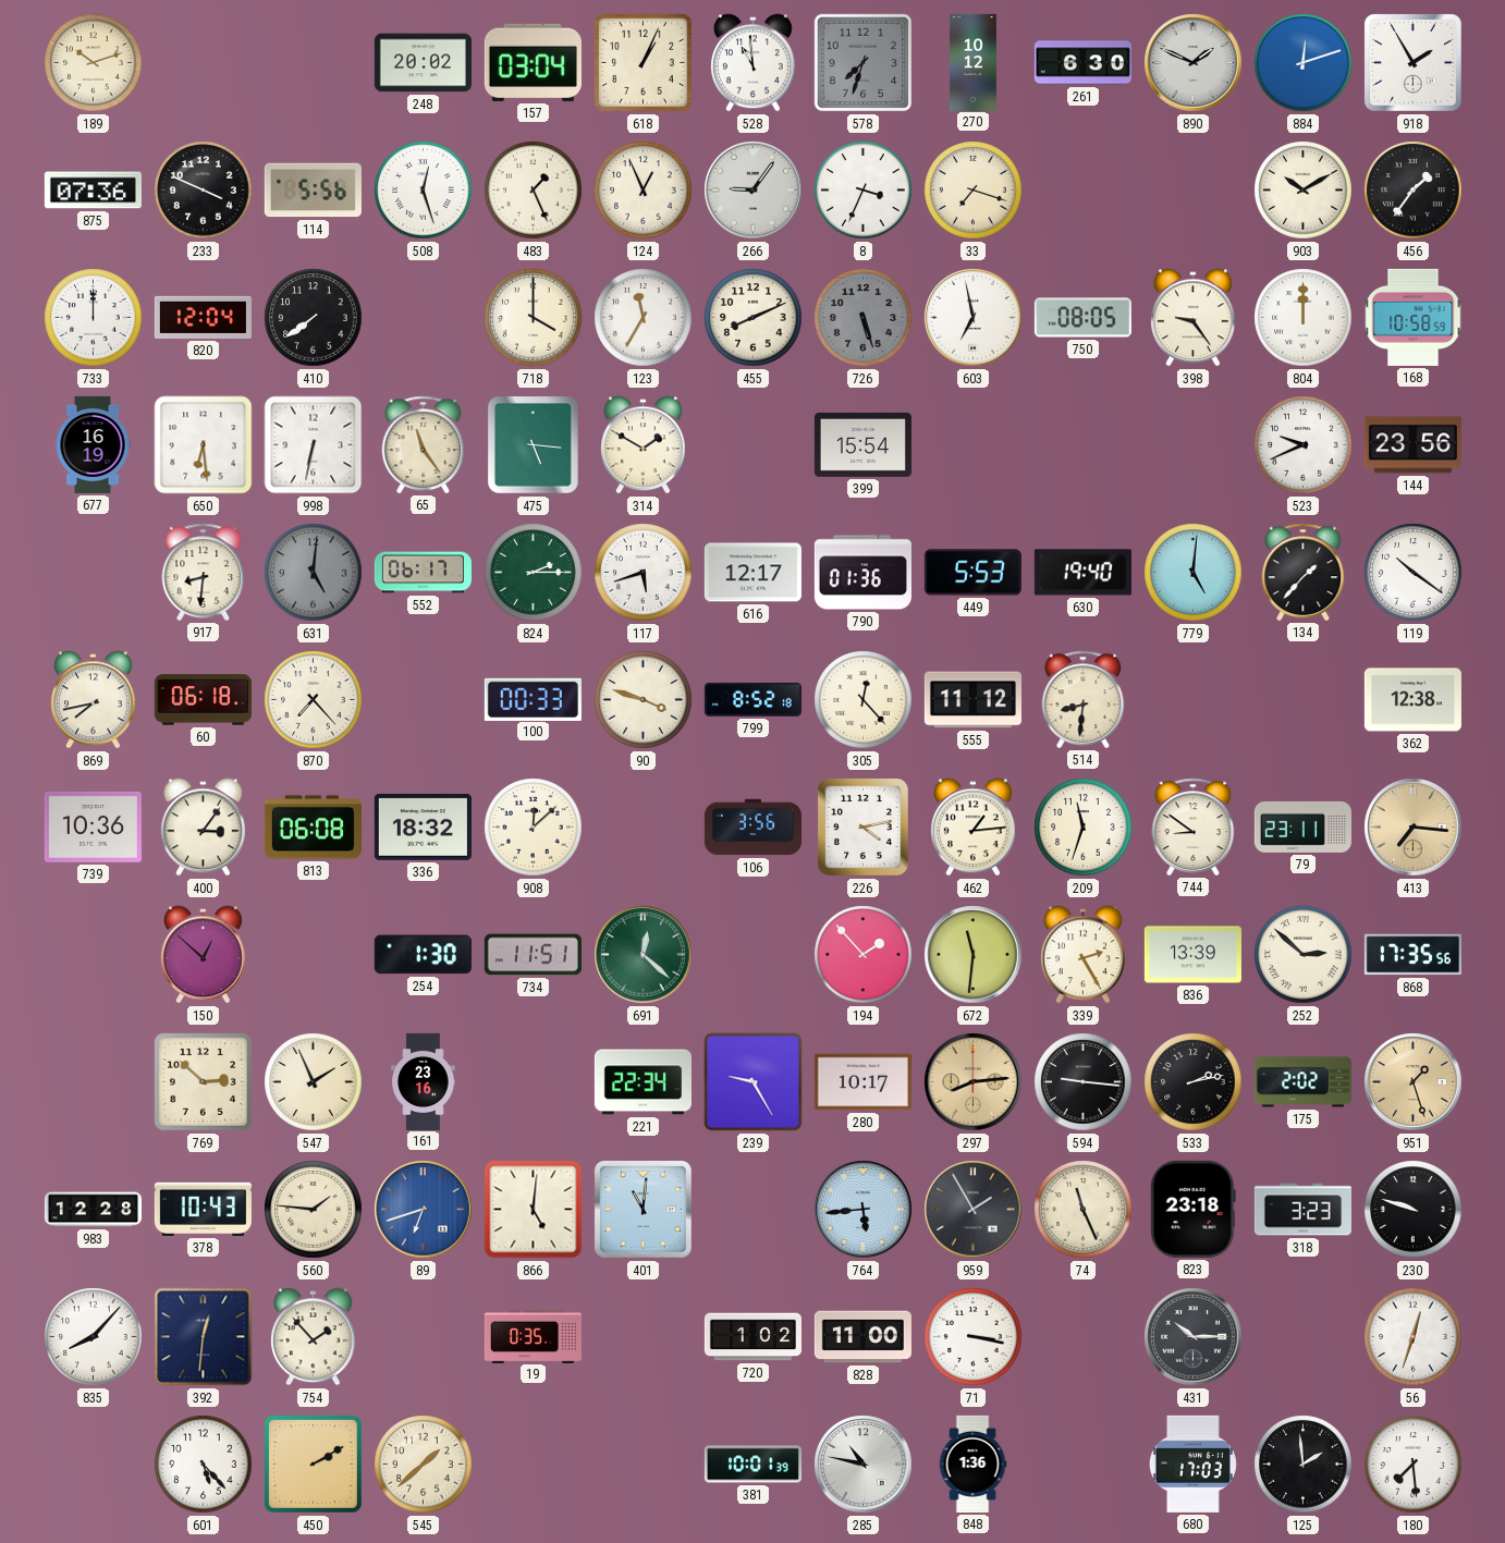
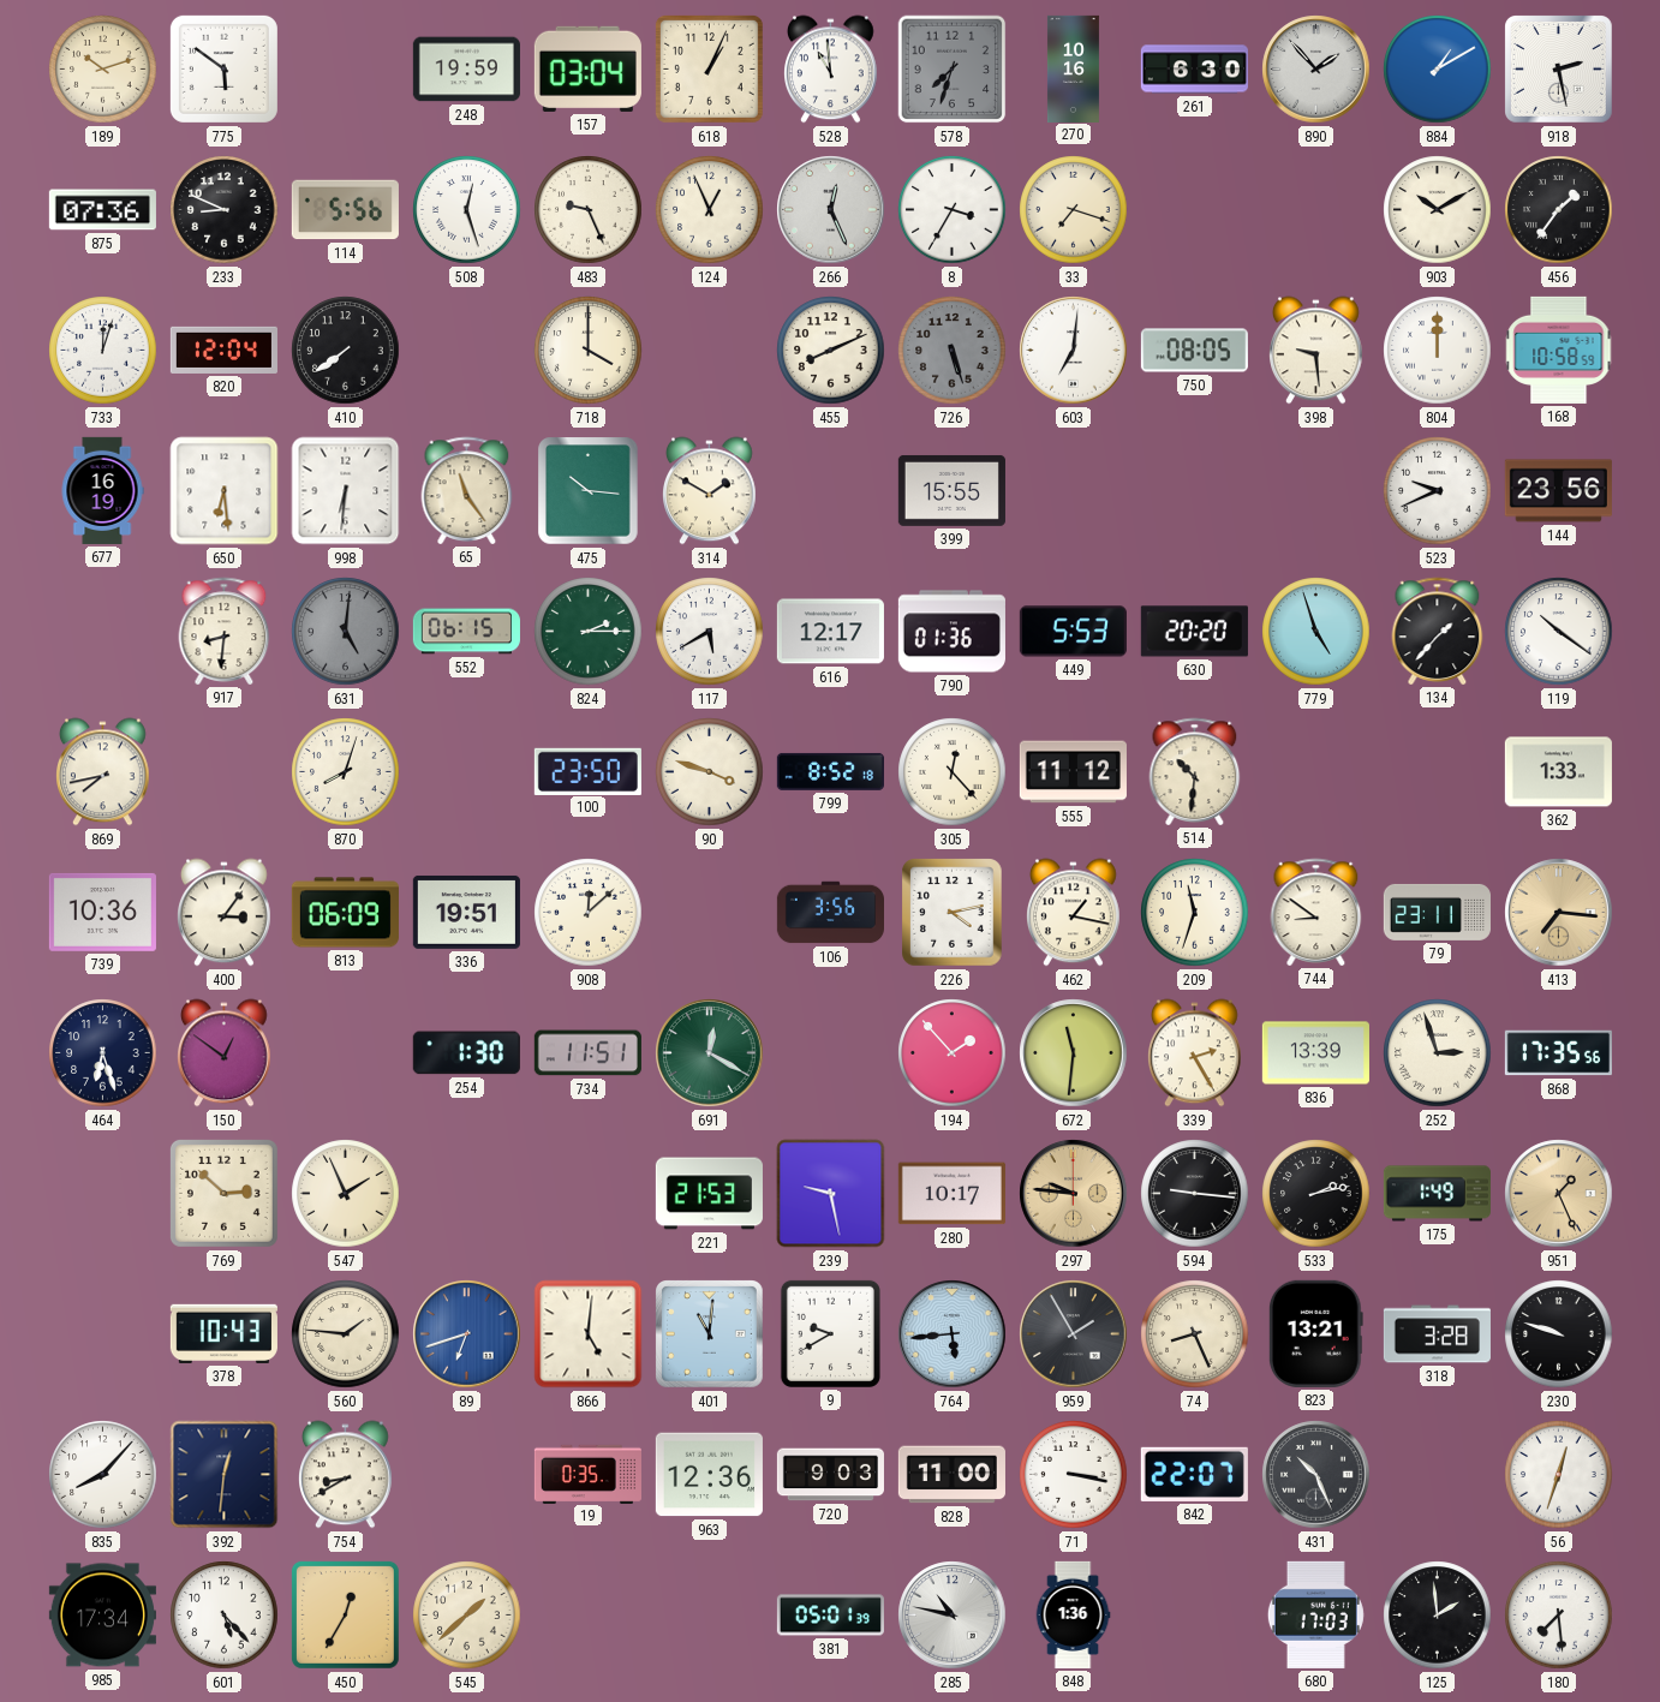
775: none -> 5:51 (223, 68)
248: 20:02 -> 19:59 (466, 70)
270: 10:12 -> 10:16 (1073, 68)
890: 1:49 -> 1:53 (1316, 70)
884: 12:12 -> 1:10 (1438, 70)
918: 1:55 -> 2:28 (1559, 70)
233: 3:49 -> 8:49 (225, 210)
483: 1:26 -> 9:26 (589, 210)
266: 9:06 -> 12:26 (831, 210)
8: 3:34 -> 3:35 (953, 210)
733: 12:00 -> 12:03 (103, 351)
123: 11:35 -> none (644, 318)
603: 6:58 -> 7:01 (1074, 351)
398: 9:24 -> 9:29 (1316, 351)
998: 6:32 -> 6:31 (346, 491)
475: 5:16 -> 10:16 (589, 491)
399: 15:54 -> 15:55 (951, 490)
552: 06:17 -> 06:15 (466, 632)
117: 5:42 -> 5:40 (710, 632)
630: 19:40 -> 20:20 (1194, 632)
779: 5:01 -> 4:57 (1316, 632)
60: 06:18 -> none (203, 700)
870: 7:23 -> 8:03 (346, 772)
100: 00:33 -> 23:50 (587, 771)
514: 8:31 -> 10:31 (1195, 771)
362: 12:38 -> 1:33 (1558, 772)
813: 06:08 -> 06:09 (345, 913)
336: 18:32 -> 19:51 (466, 912)
462: 1:14 -> 1:17 (1074, 913)
464: none -> 6:27 (103, 1053)
150: 12:52 -> 12:51 (225, 1053)
691: 12:22 -> 12:20 (710, 1053)
252: 2:52 -> 2:57 (1438, 1053)
161: 23:16 -> none (424, 1081)
221: 22:34 -> 21:53 (709, 1194)
239: 9:25 -> 9:28 (831, 1194)
297: 8:14 -> 9:46 (1074, 1194)
175: 2:02 -> 1:49 (1437, 1194)
951: 1:27 -> 1:26 (1559, 1194)
983: 12:28 -> none (93, 1210)
9: none -> 9:40 (830, 1333)
74: 11:26 -> 8:26 (1195, 1334)
823: 23:18 -> 13:21 (1315, 1333)
318: 3:23 -> 3:28 (1437, 1334)
754: 1:53 -> 8:40 (346, 1475)
963: none -> 12:36 (709, 1475)
720: 1:02 -> 9:03 (830, 1475)
842: none -> 22:07 (1194, 1474)
431: 10:15 -> 10:26 (1316, 1475)
985: none -> 17:34 (102, 1616)
450: 2:10 -> 12:35 (345, 1614)
381: 10:01 -> 05:01 (830, 1616)
